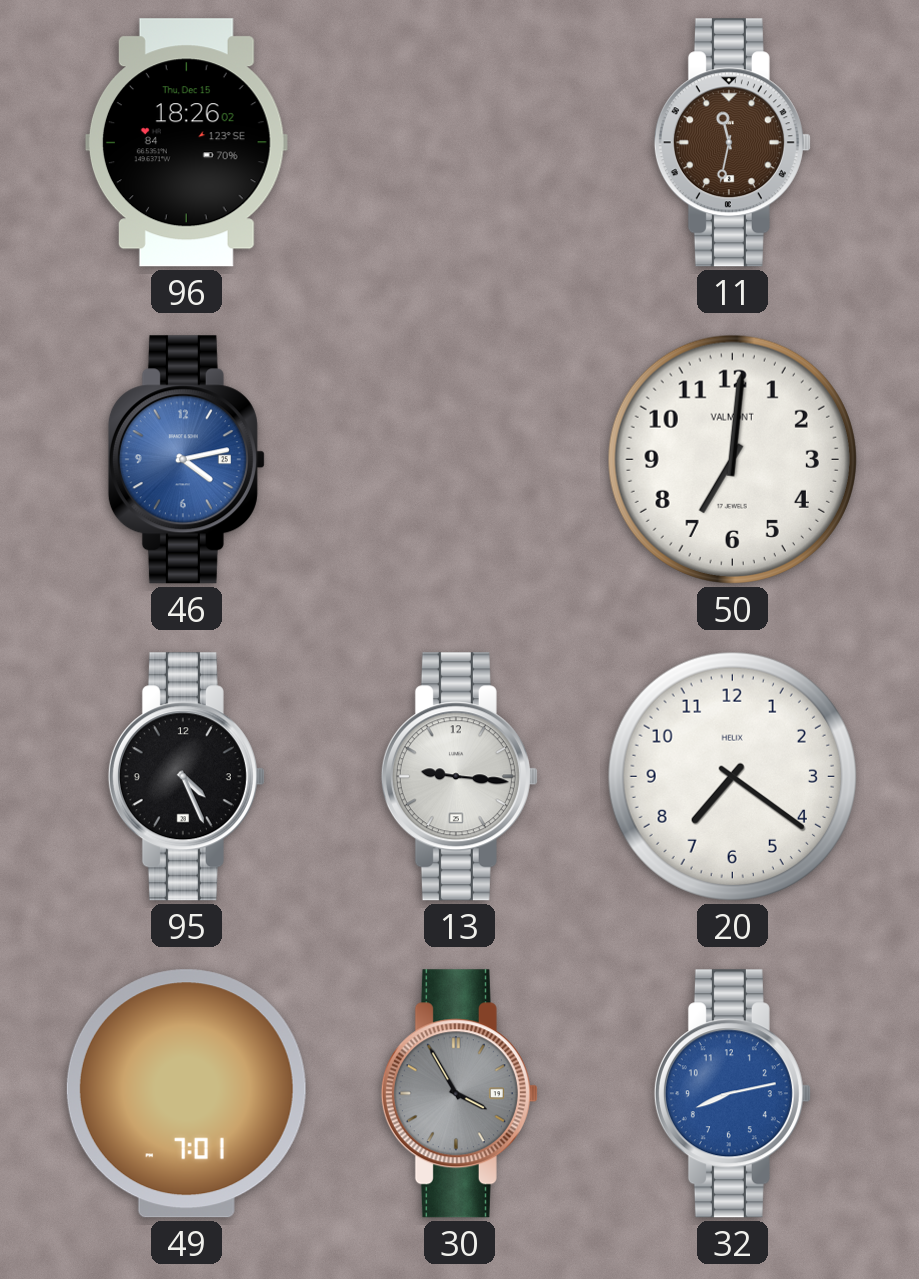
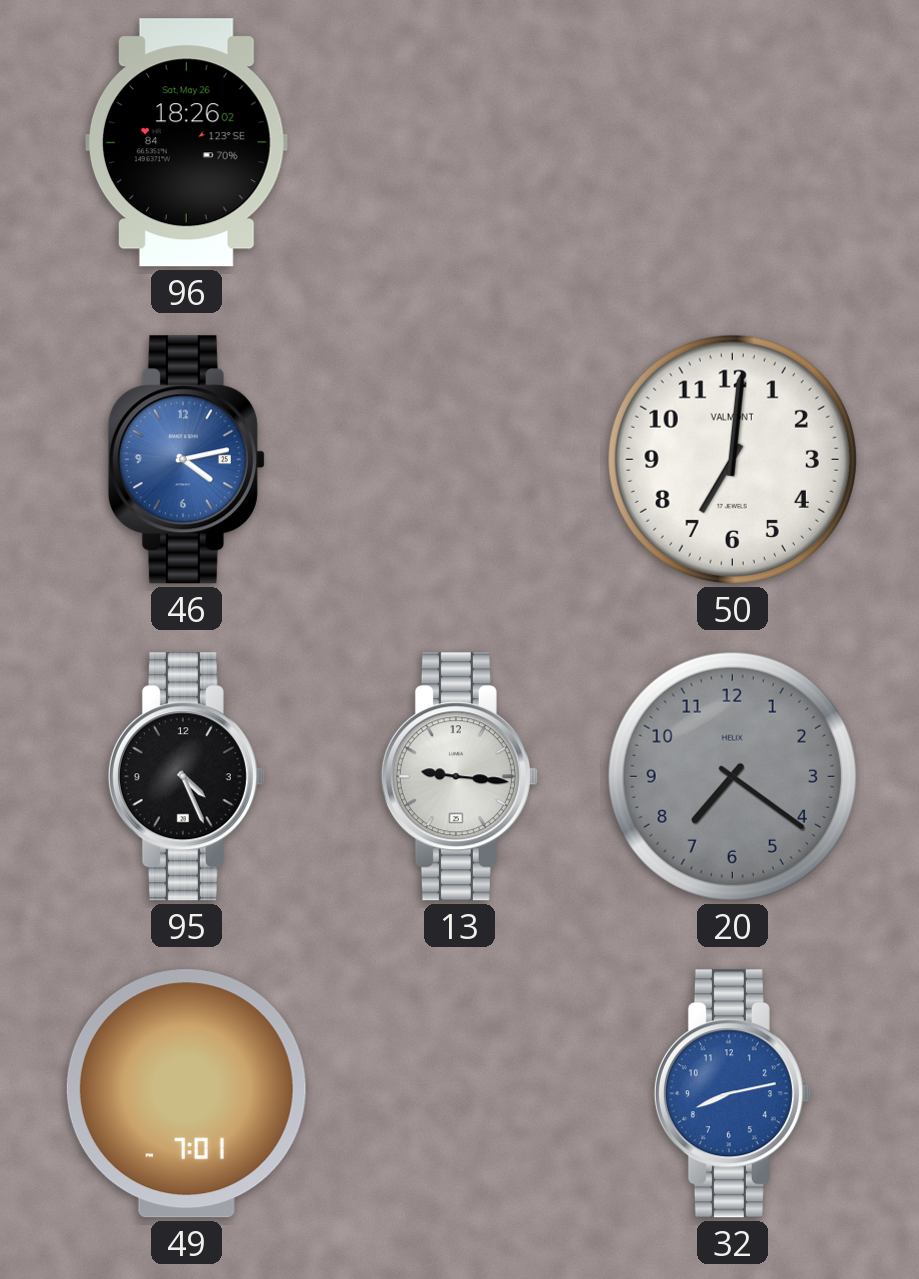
96 date: Thu, Dec 15 -> Sat, May 26 (186, 143)
11: 11:32 -> none (732, 143)
20 dial: white -> grey (732, 776)
30: 3:55 -> none (459, 1094)
